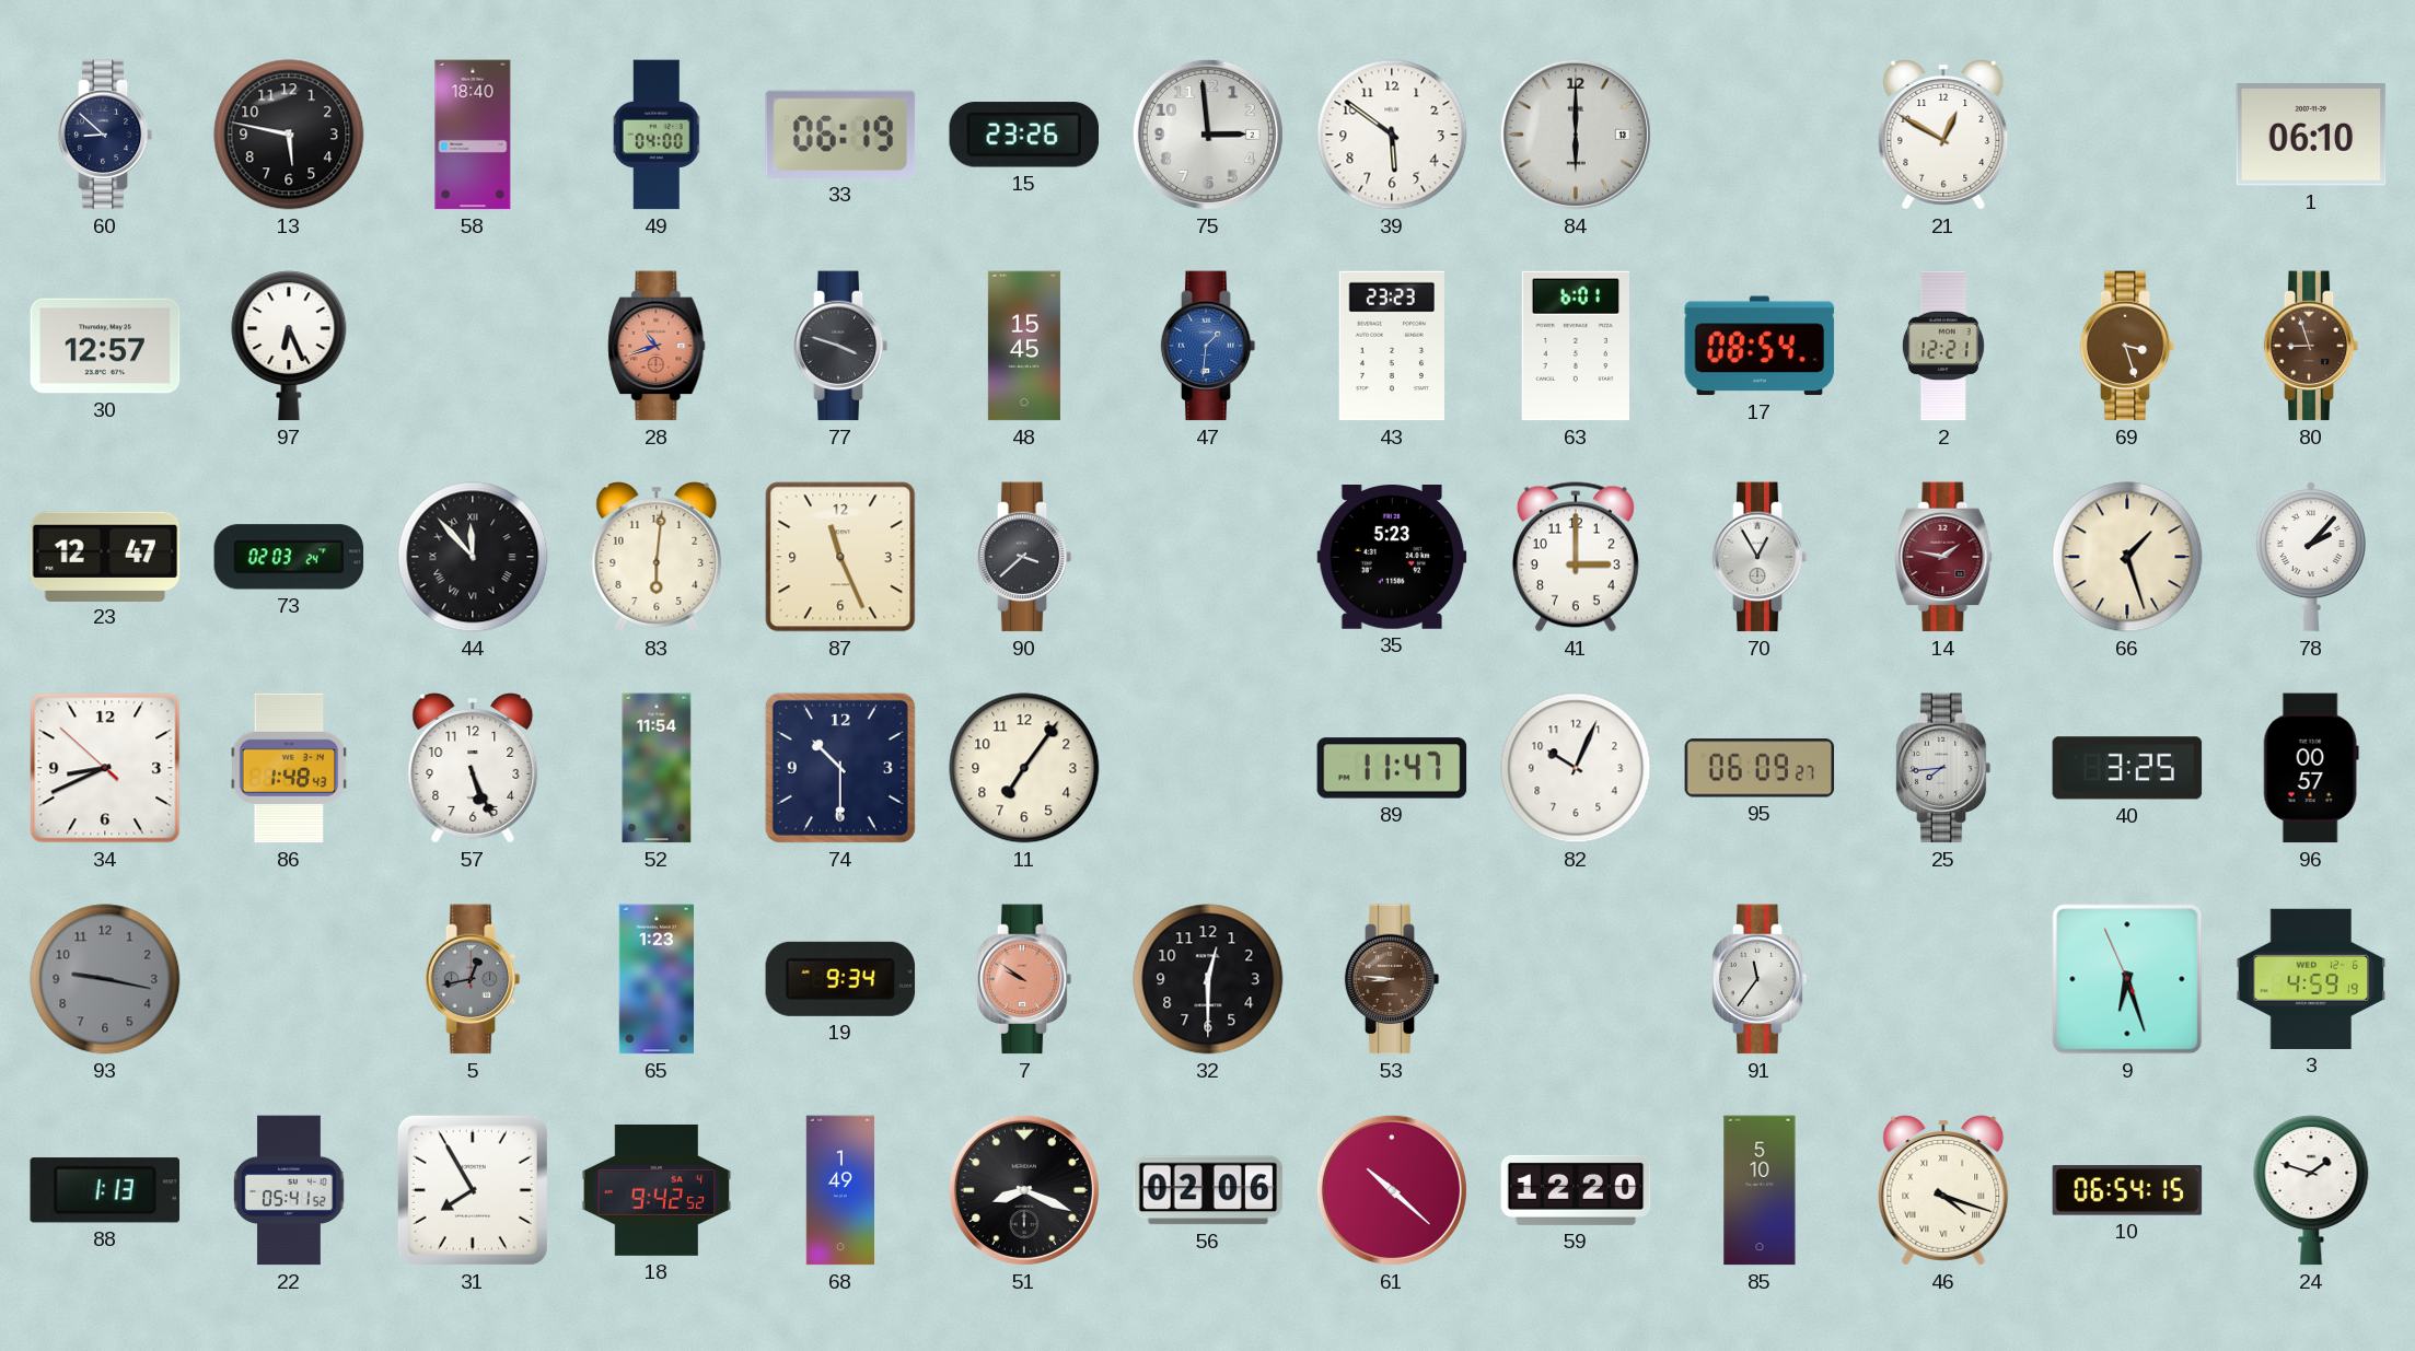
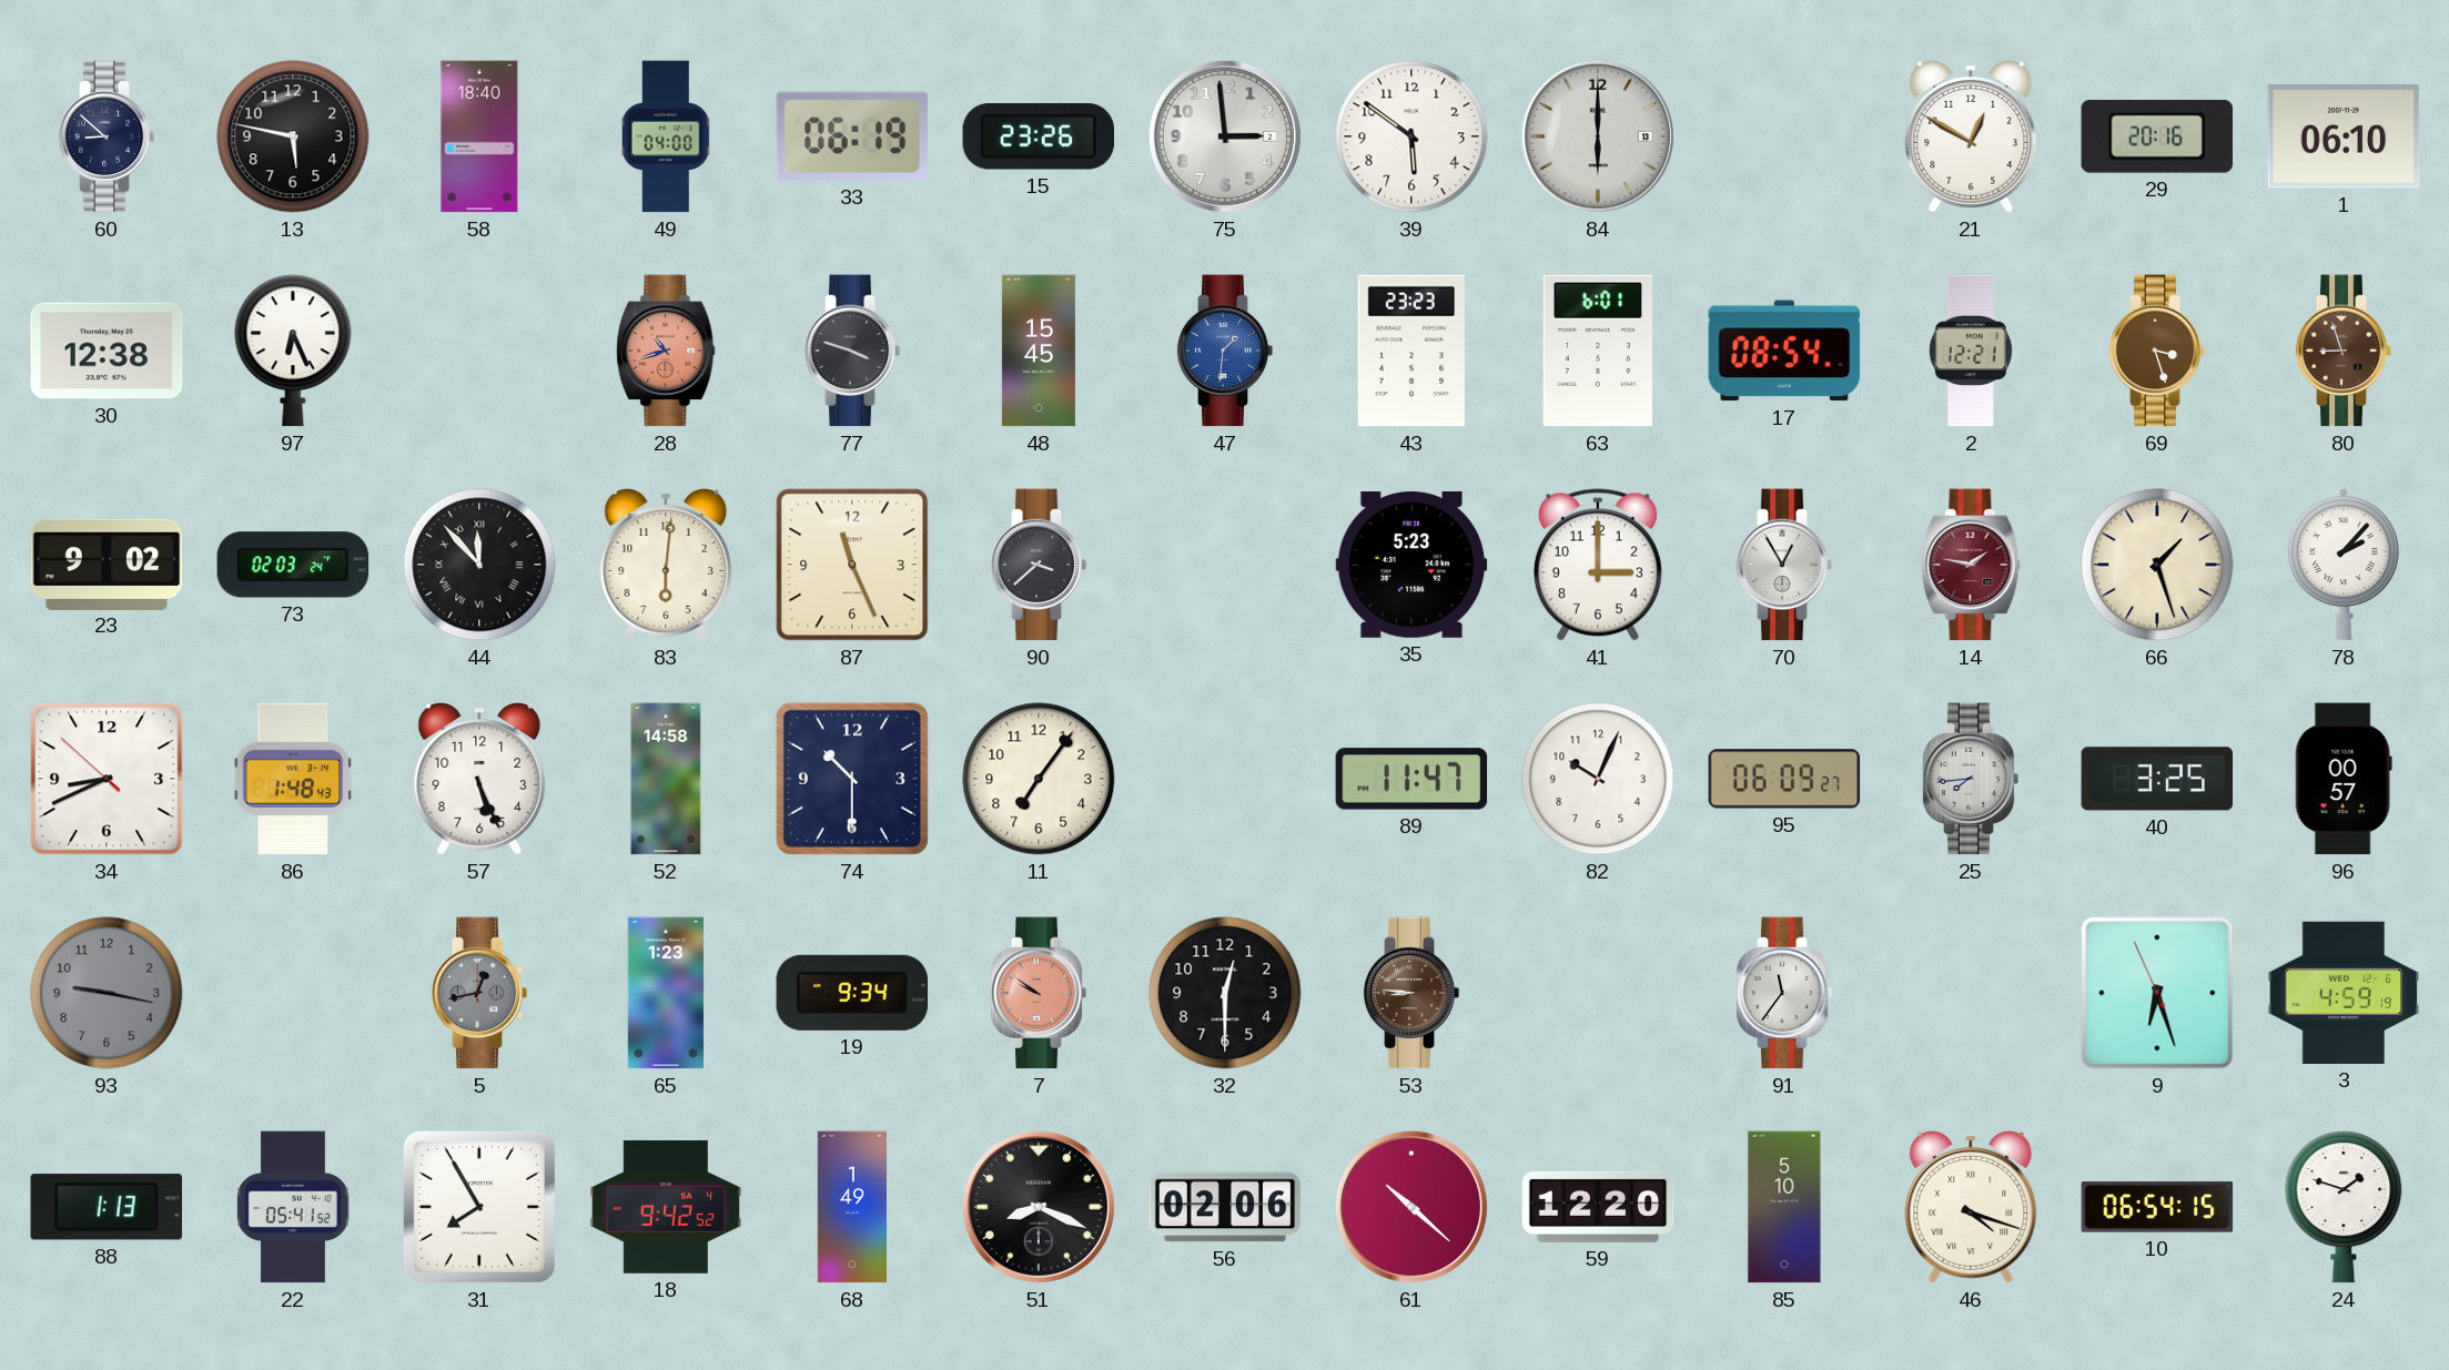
29: none -> 20:16 (2157, 136)
30: 12:57 -> 12:38 (107, 351)
23: 12:47 -> 9:02 (107, 564)
52: 11:54 -> 14:58 (666, 779)
